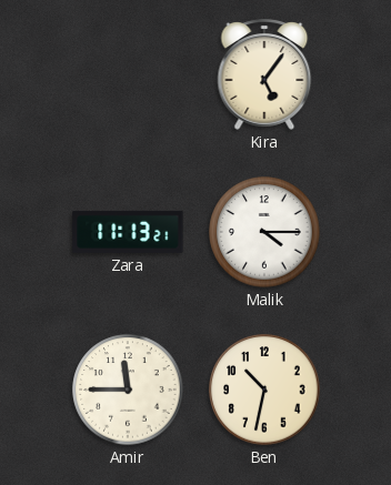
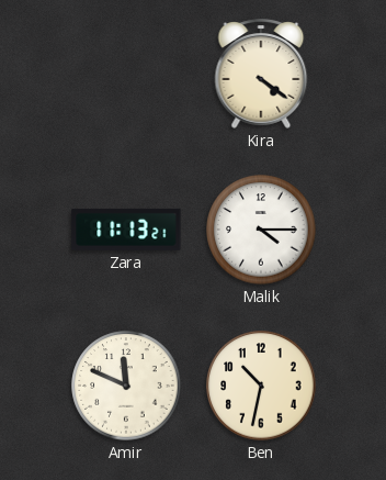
Kira: 5:06 -> 4:21 (261, 74)
Amir: 11:45 -> 11:49 (126, 386)
